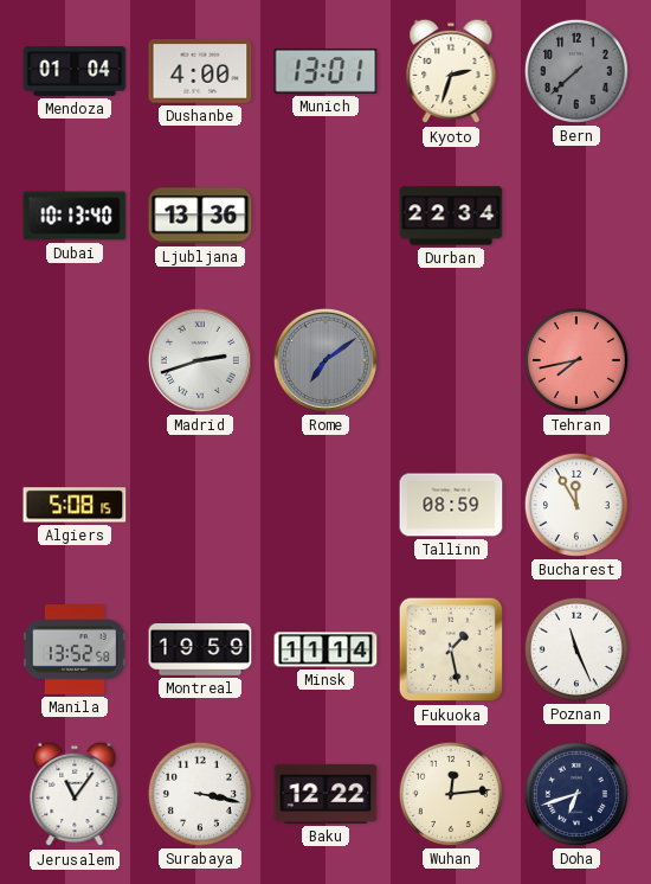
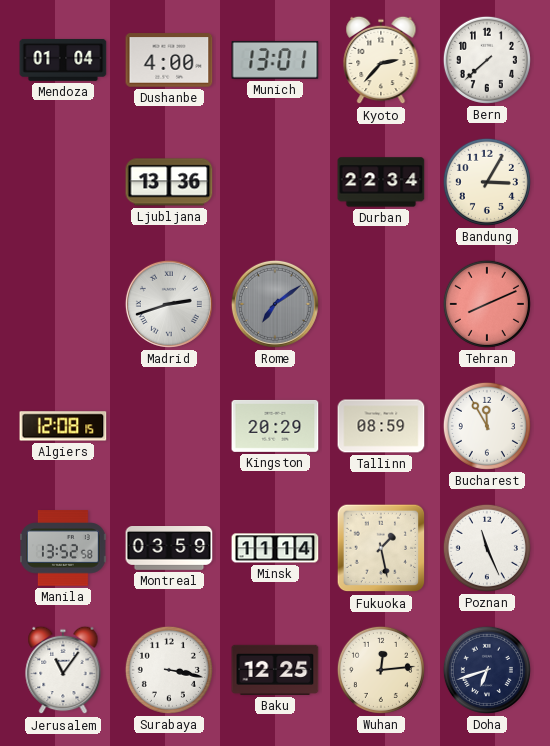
Kyoto: 2:33 -> 2:37 (381, 60)
Bern dial: grey -> white (487, 60)
Dubai: 10:13 -> none (75, 216)
Bandung: none -> 3:05 (487, 182)
Tehran: 7:43 -> 8:11 (487, 304)
Algiers: 5:08 -> 12:08 (63, 426)
Kingston: none -> 20:29 (275, 426)
Montreal: 19:59 -> 03:59 (169, 549)
Baku: 12:22 -> 12:25 (275, 670)
